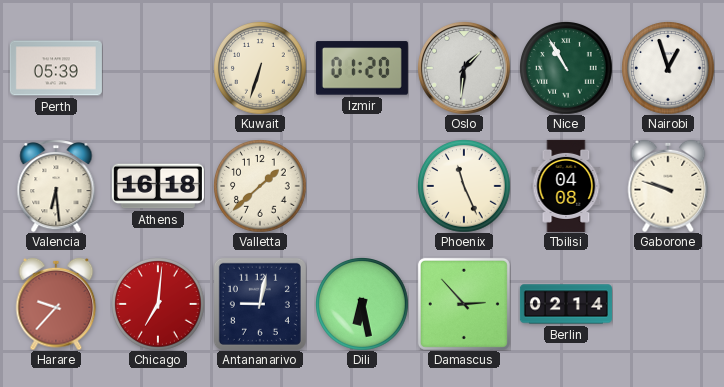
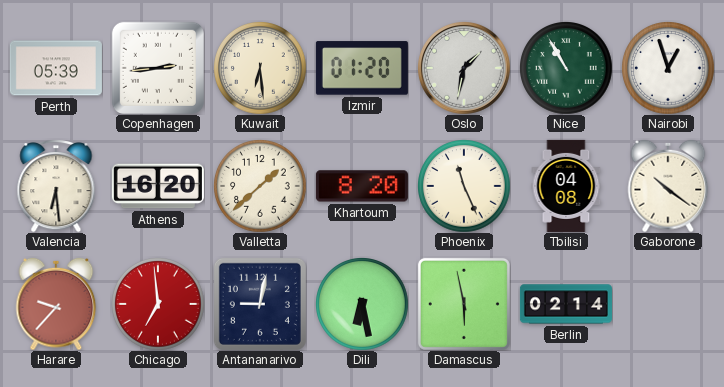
Copenhagen: none -> 2:44 (158, 68)
Kuwait: 6:33 -> 6:29 (260, 68)
Oslo: 1:31 -> 1:32 (464, 68)
Athens: 16:18 -> 16:20 (158, 186)
Khartoum: none -> 8:20 (362, 186)
Gaborone: 9:48 -> 10:21 (668, 186)
Chicago: 7:01 -> 6:59 (158, 304)
Damascus: 2:53 -> 5:58 (464, 304)
